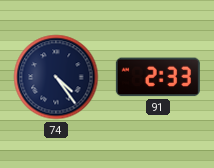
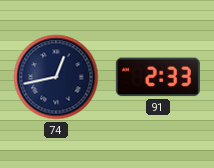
74: 4:24 -> 12:43 (56, 77)
